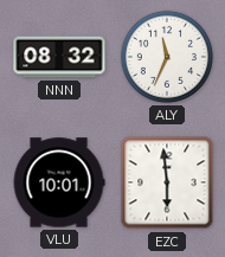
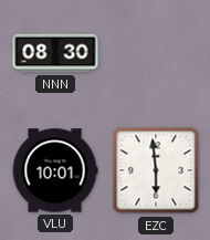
NNN: 08:32 -> 08:30 (55, 53)
ALY: 11:34 -> none (167, 57)
